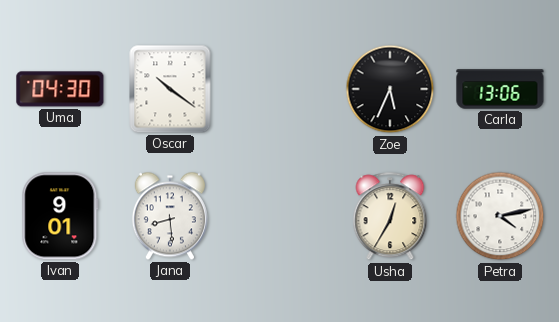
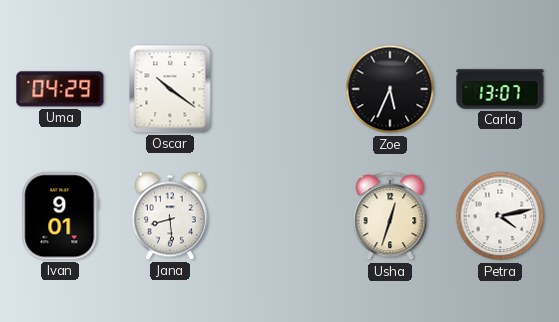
Uma: 04:30 -> 04:29 (60, 89)
Carla: 13:06 -> 13:07 (500, 89)
Usha: 12:35 -> 12:33 (390, 217)
